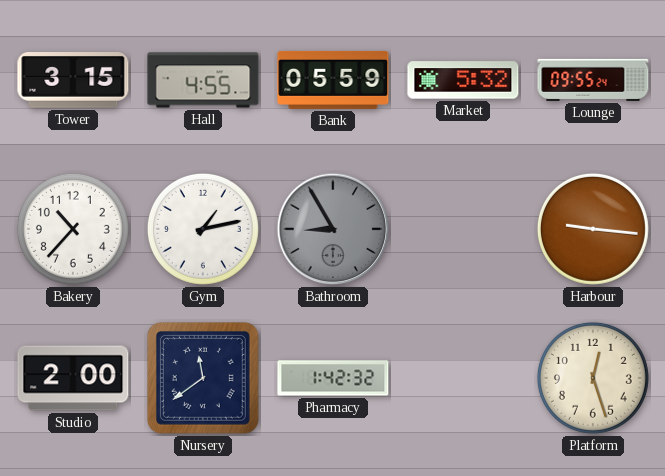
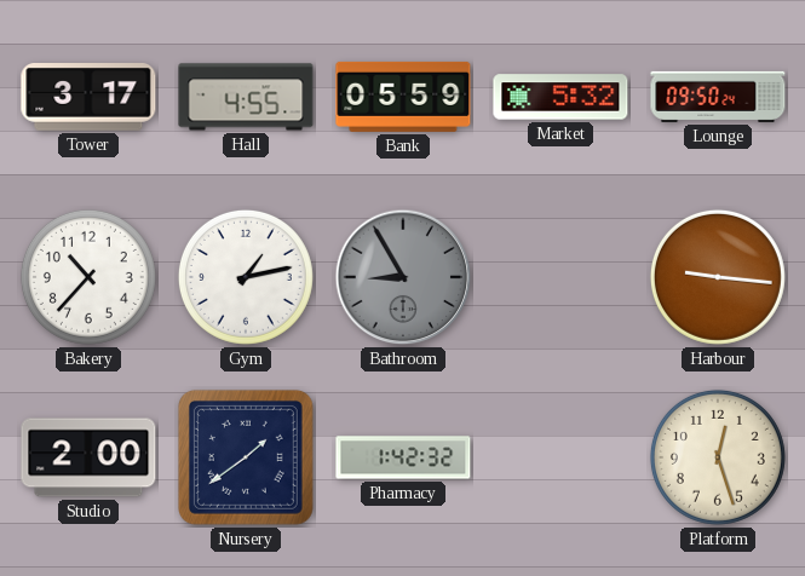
Tower: 3:15 -> 3:17 (88, 98)
Lounge: 09:55 -> 09:50 (718, 97)
Nursery: 11:39 -> 1:39 (246, 457)
